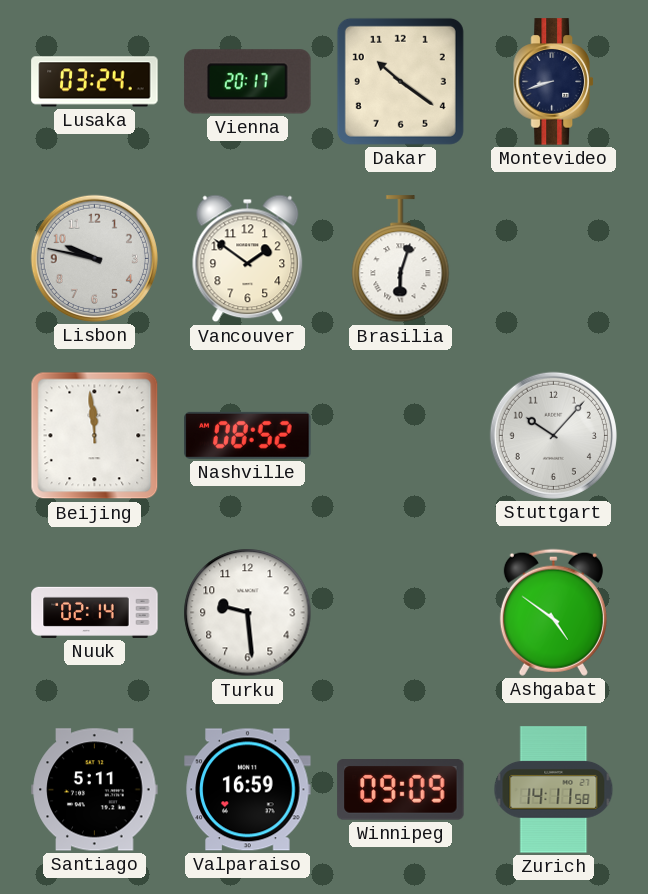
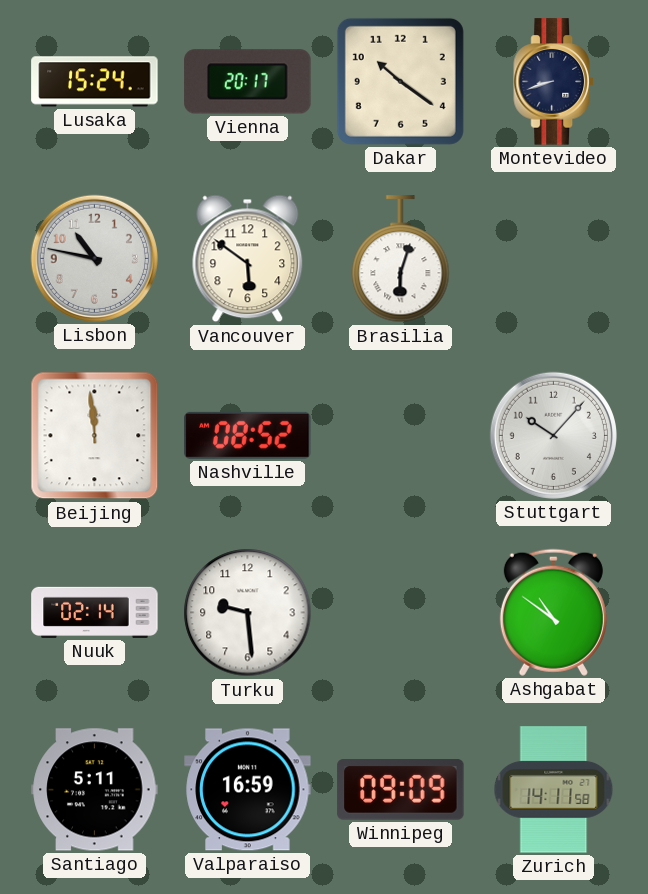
Lusaka: 03:24 -> 15:24 (95, 82)
Lisbon: 9:47 -> 10:47 (94, 258)
Vancouver: 1:51 -> 5:51 (248, 259)
Ashgabat: 4:51 -> 10:51 (553, 612)
